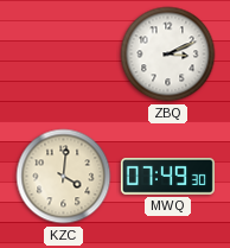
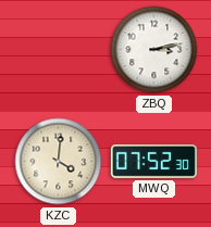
ZBQ: 3:11 -> 3:13 (154, 50)
MWQ: 07:49 -> 07:52 (153, 162)
